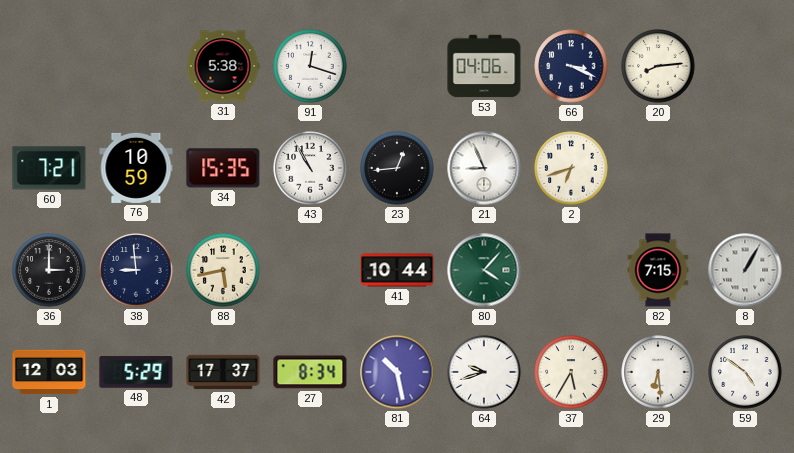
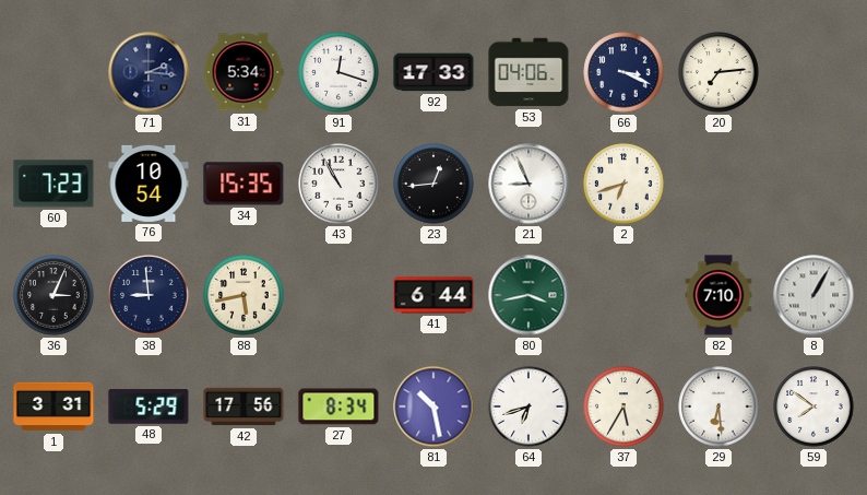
71: none -> 2:16 (149, 72)
31: 5:38 -> 5:34 (244, 72)
92: none -> 17:33 (434, 72)
20: 8:14 -> 7:14 (718, 72)
60: 7:21 -> 7:23 (54, 184)
76: 10:59 -> 10:54 (149, 184)
36: 3:00 -> 3:04 (54, 295)
41: 10:44 -> 6:44 (434, 295)
80: 4:07 -> 3:43 (528, 295)
82: 7:15 -> 7:10 (718, 295)
1: 12:03 -> 3:31 (54, 406)
42: 17:37 -> 17:56 (244, 406)
64: 9:42 -> 6:42 (528, 406)
59: 4:51 -> 7:51 (813, 406)
